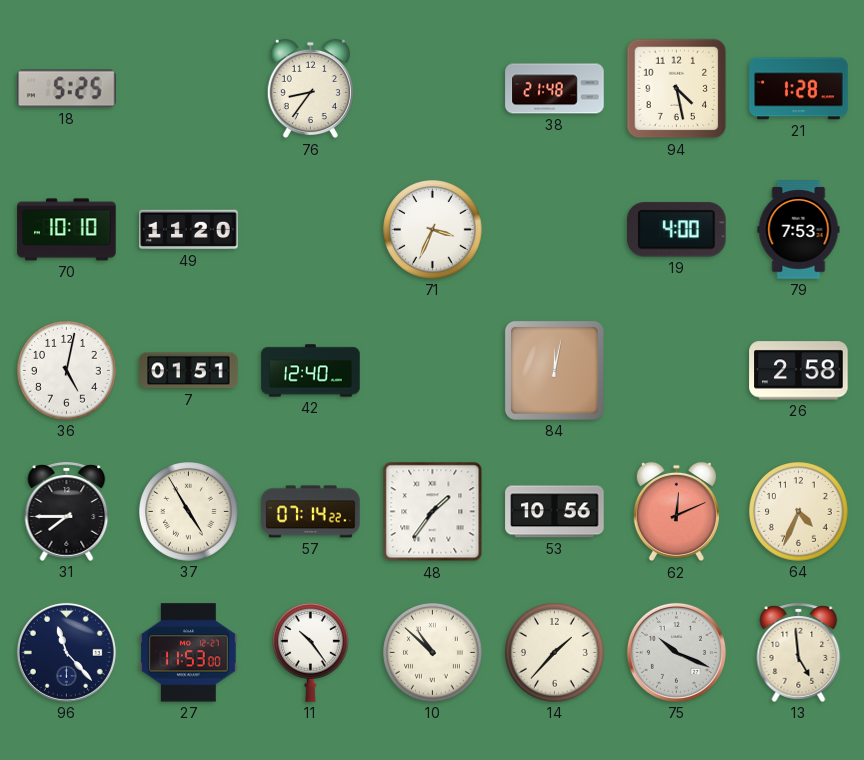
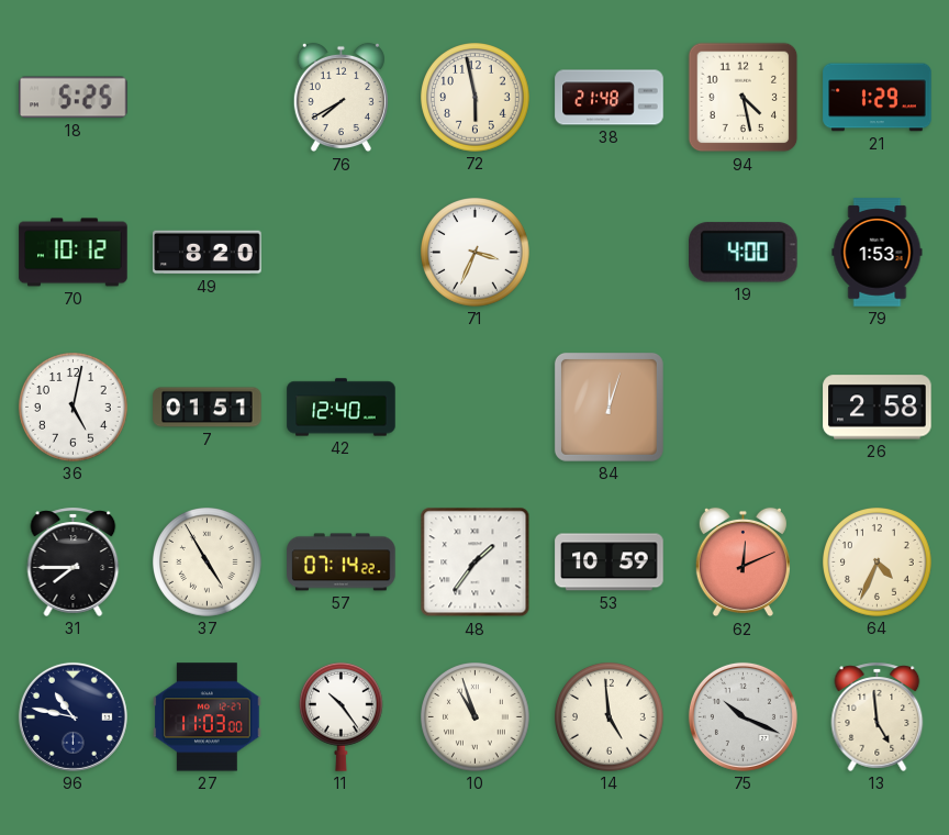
76: 8:36 -> 7:40 (340, 98)
72: none -> 5:58 (476, 98)
21: 1:28 -> 1:29 (878, 98)
70: 10:10 -> 10:12 (74, 253)
49: 11:20 -> 8:20 (208, 253)
79: 7:53 -> 1:53 (878, 253)
84: 12:02 -> 12:03 (609, 407)
53: 10:56 -> 10:59 (610, 563)
96: 11:23 -> 10:47 (72, 716)
27: 11:53 -> 11:03 (208, 717)
10: 10:52 -> 10:57 (476, 717)
14: 1:37 -> 4:59 (610, 717)
